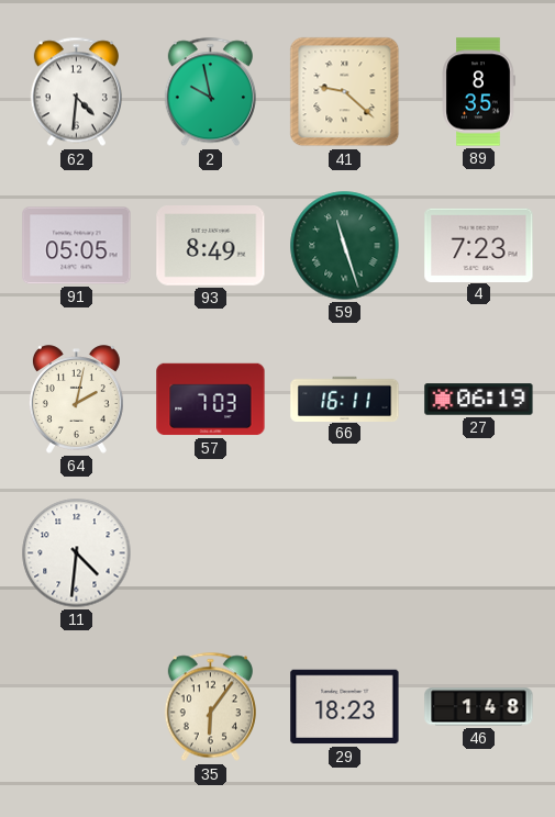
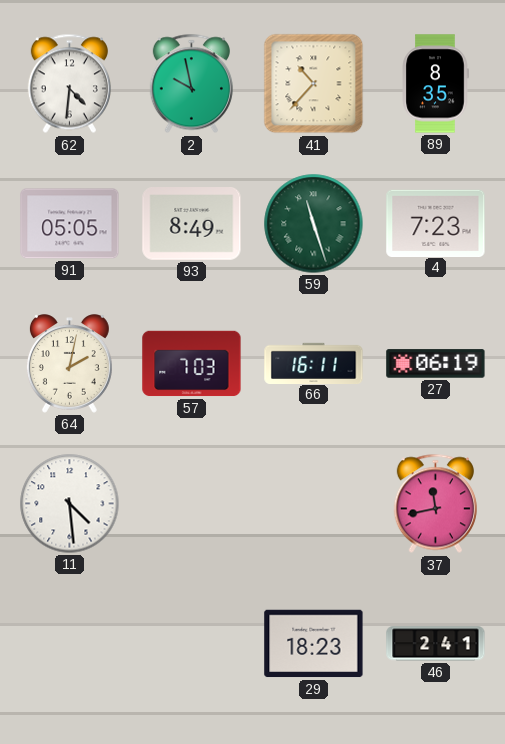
41: 9:22 -> 10:37 (314, 84)
11: 4:31 -> 4:29 (70, 504)
37: none -> 11:43 (435, 504)
35: 6:06 -> none (210, 707)
46: 1:48 -> 2:41 (436, 644)
